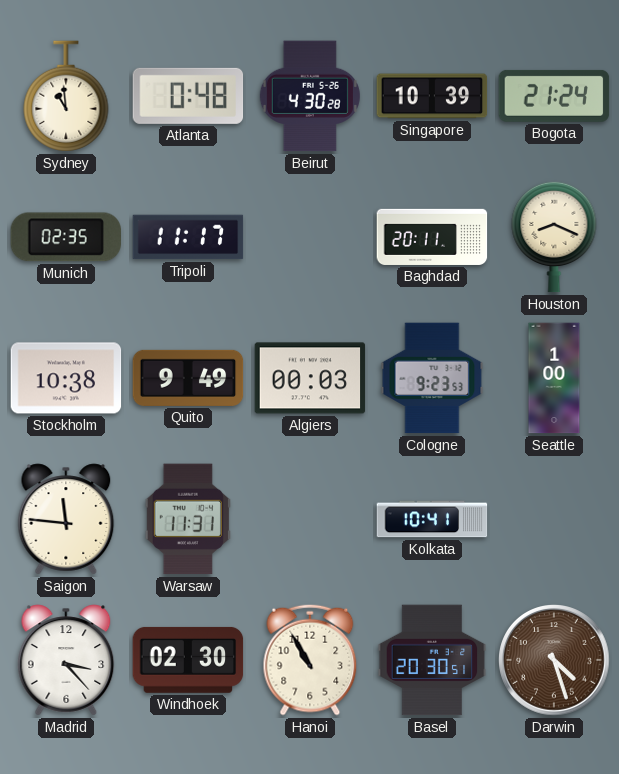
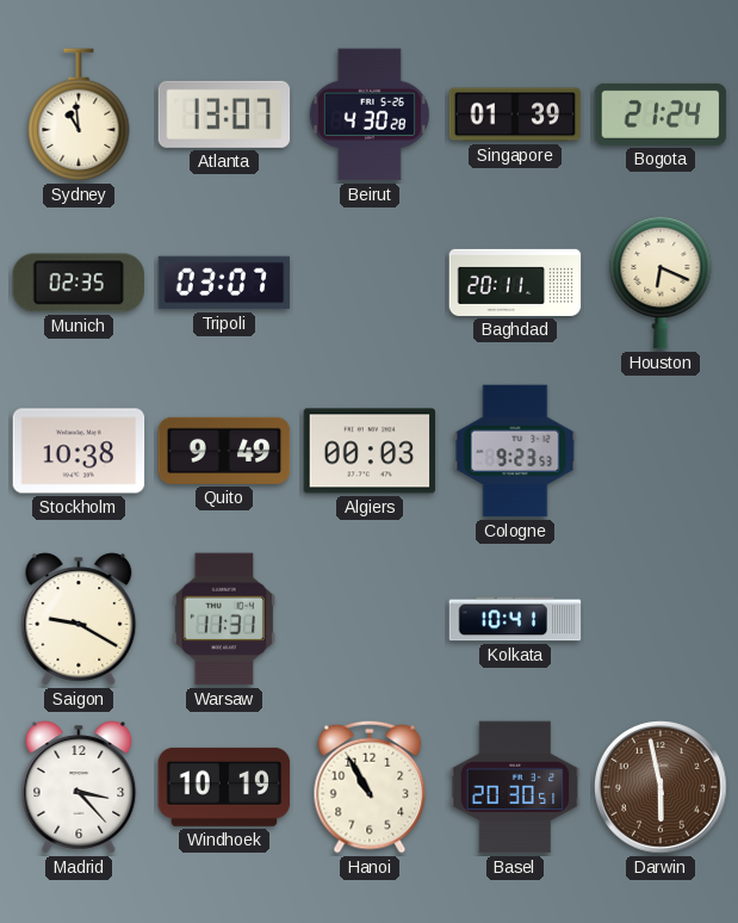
Atlanta: 0:48 -> 13:07 (224, 114)
Singapore: 10:39 -> 01:39 (515, 114)
Tripoli: 11:17 -> 03:07 (224, 283)
Houston: 8:19 -> 6:19 (661, 283)
Seattle: 1:00 -> none (554, 378)
Saigon: 11:46 -> 9:20 (79, 619)
Windhoek: 02:30 -> 10:19 (224, 787)
Darwin: 4:27 -> 5:58 (662, 788)
